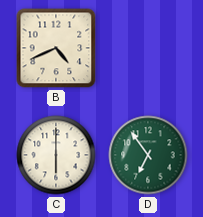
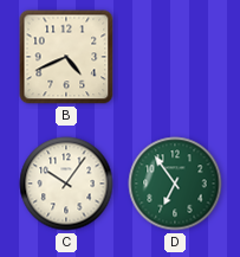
C: 6:00 -> 10:06 (66, 184)
